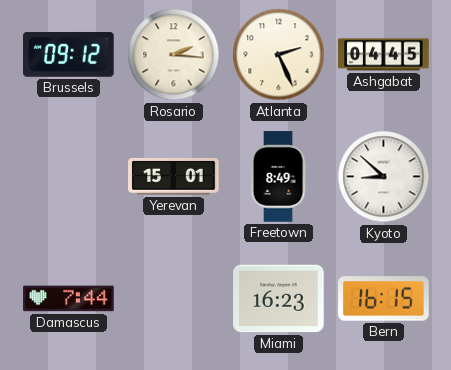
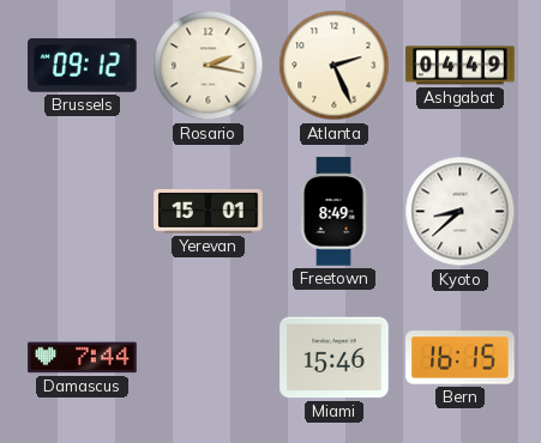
Rosario: 2:16 -> 2:17 (209, 66)
Ashgabat: 04:45 -> 04:49 (461, 66)
Kyoto: 8:52 -> 8:38 (461, 212)
Miami: 16:23 -> 15:46 (335, 358)
